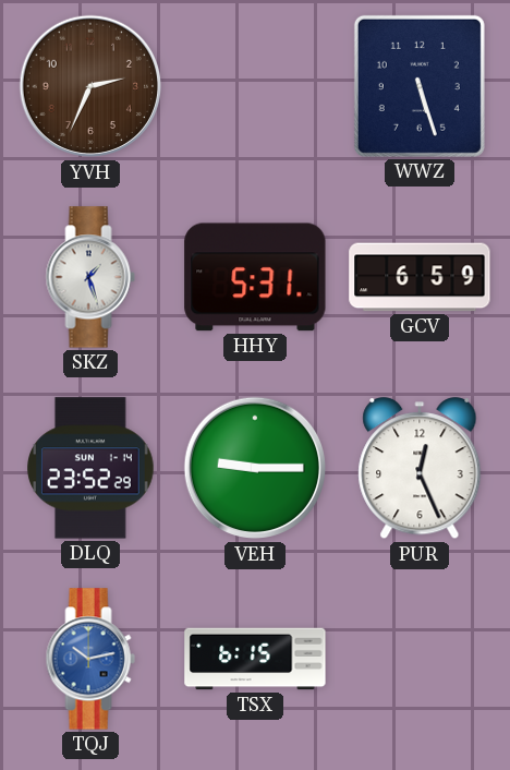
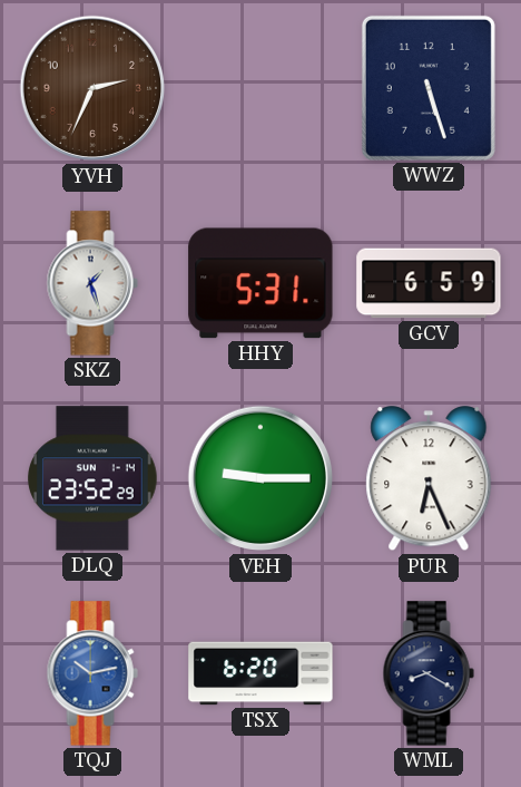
PUR: 12:26 -> 6:26 (429, 479)
TSX: 6:15 -> 6:20 (260, 673)
WML: none -> 8:20 (429, 673)
